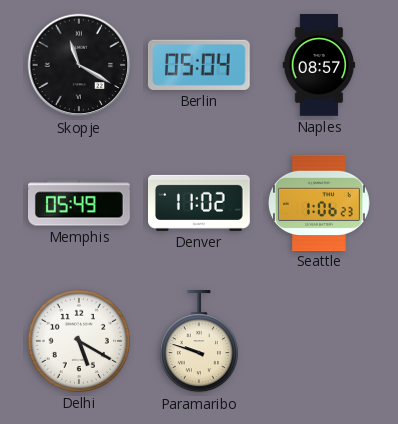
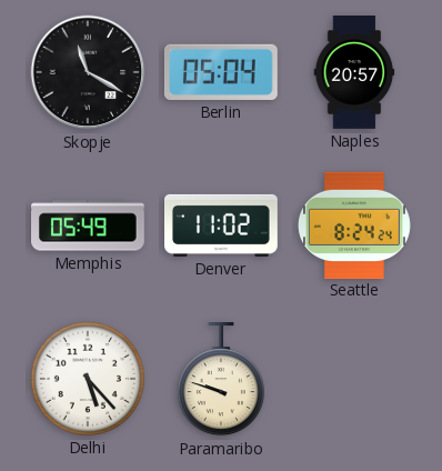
Naples: 08:57 -> 20:57 (354, 72)
Seattle: 1:06 -> 8:24 (354, 224)
Delhi: 5:20 -> 5:23 (88, 379)
